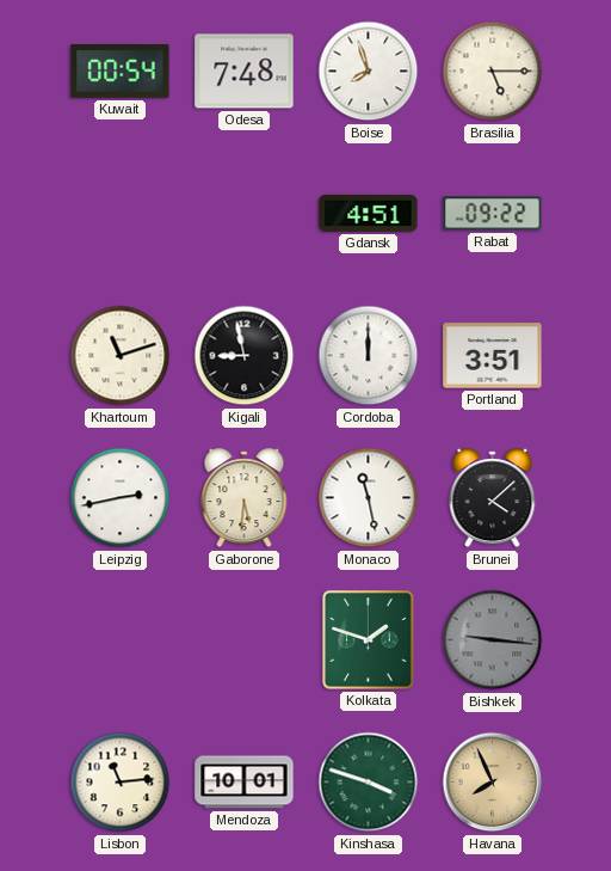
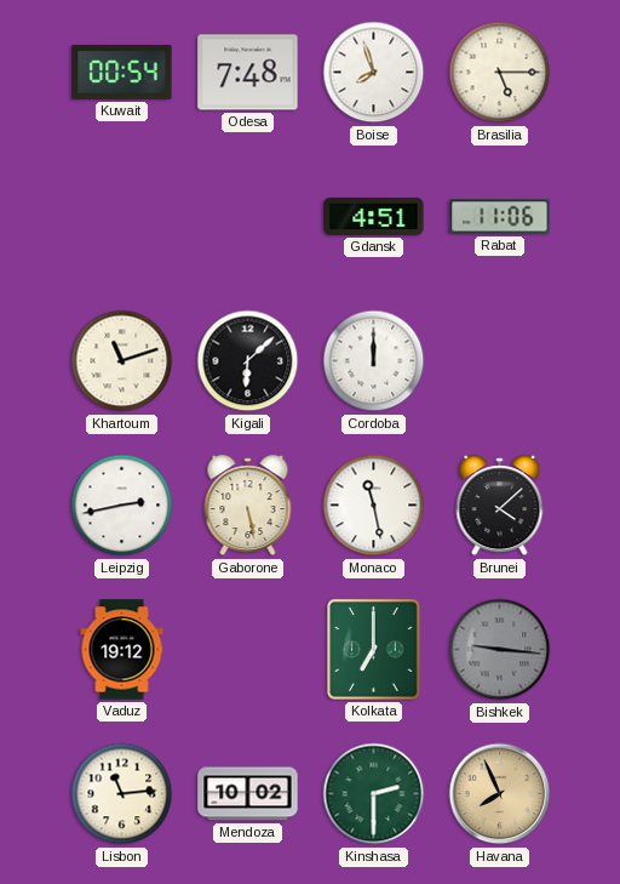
Rabat: 09:22 -> 11:06 (500, 217)
Kigali: 8:58 -> 6:08 (248, 361)
Portland: 3:51 -> none (493, 356)
Gaborone: 5:31 -> 5:28 (248, 506)
Vaduz: none -> 19:12 (122, 650)
Kolkata: 1:48 -> 7:00 (374, 650)
Mendoza: 10:01 -> 10:02 (248, 794)
Kinshasa: 3:48 -> 2:30 (374, 794)
